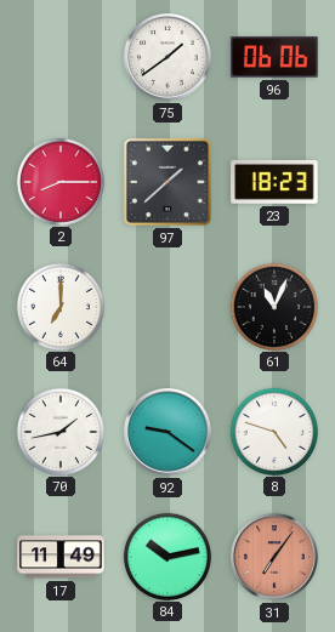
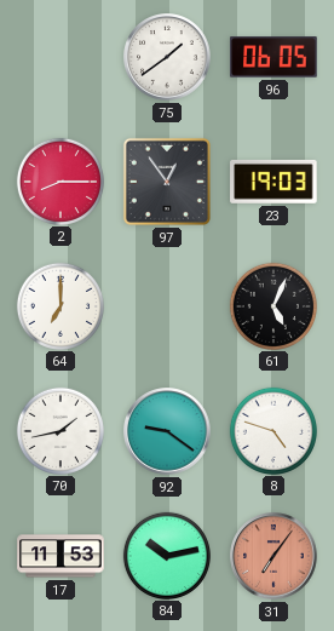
96: 06:06 -> 06:05 (273, 57)
97: 1:38 -> 12:54 (167, 182)
23: 18:23 -> 19:03 (273, 182)
61: 11:04 -> 5:04 (272, 305)
17: 11:49 -> 11:53 (61, 556)
